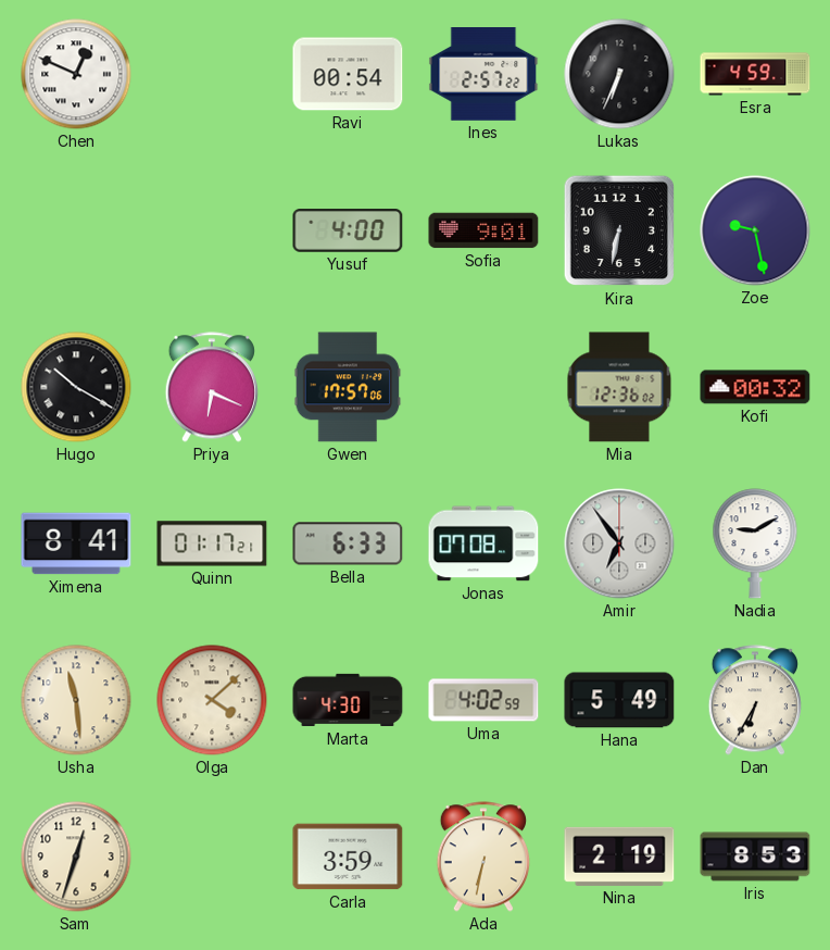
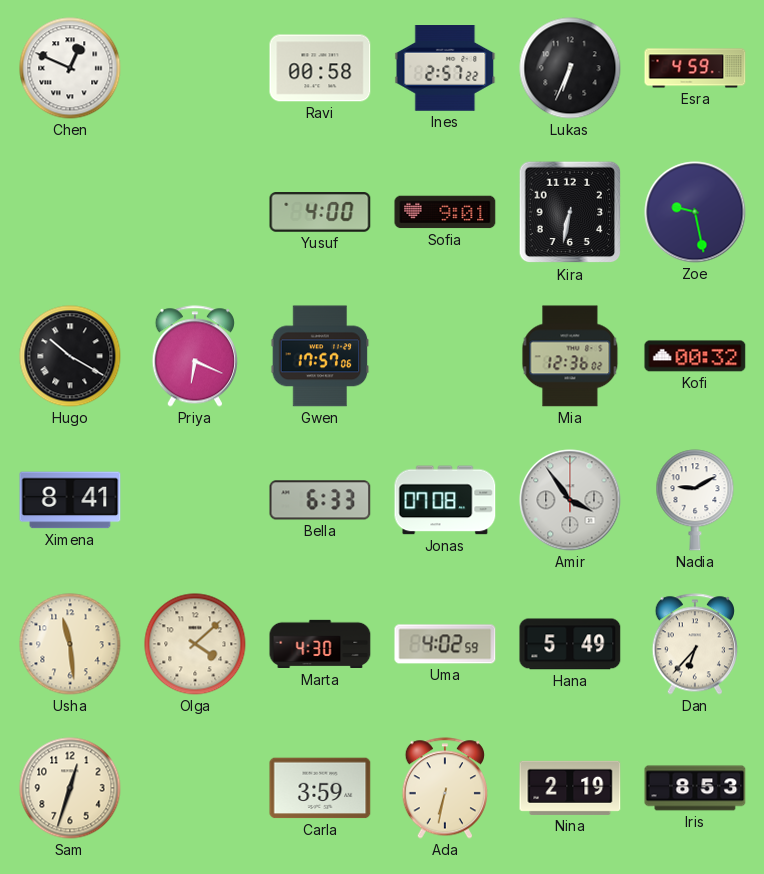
Ravi: 00:54 -> 00:58 (320, 68)
Quinn: 01:17 -> none (212, 543)
Amir: 6:54 -> 3:54 (570, 500)
Dan: 6:35 -> 6:37 (694, 644)
